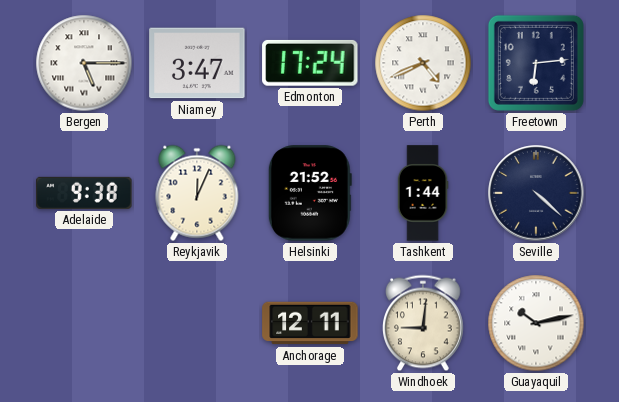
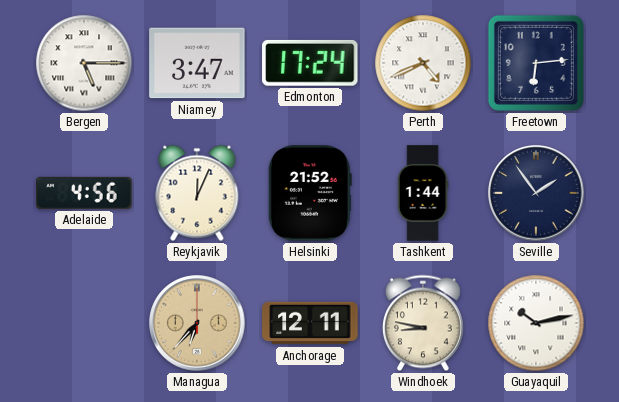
Adelaide: 9:38 -> 4:56 (84, 193)
Seville: 4:22 -> 1:54 (536, 193)
Managua: none -> 6:37 (197, 323)
Windhoek: 9:01 -> 8:47 (424, 323)
